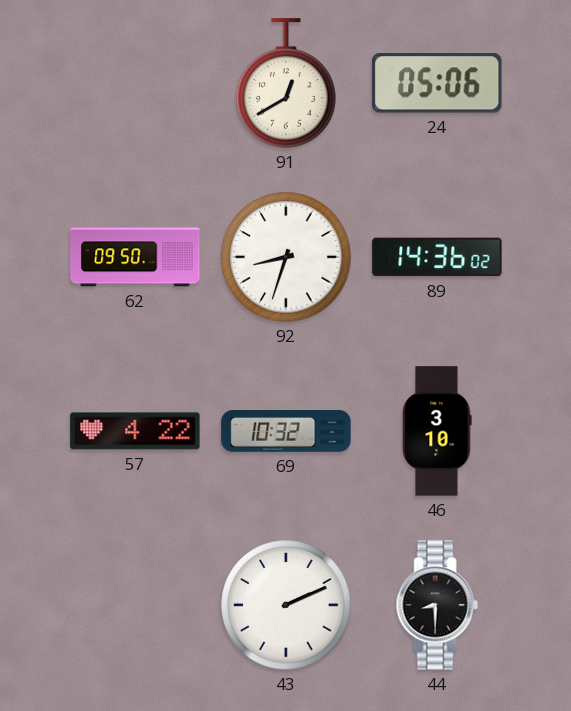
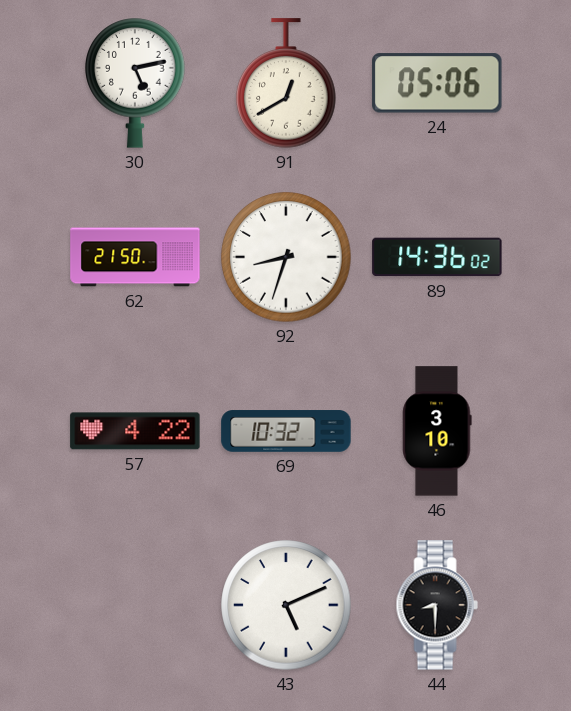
30: none -> 5:13 (135, 83)
62: 09:50 -> 21:50 (135, 257)
43: 2:11 -> 5:11 (286, 605)
